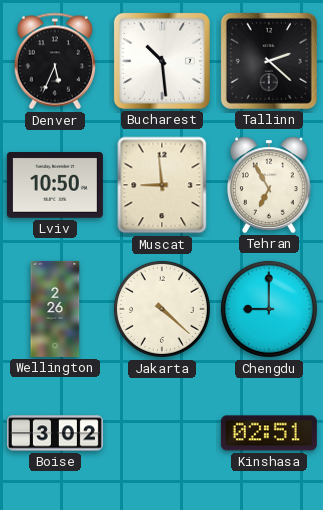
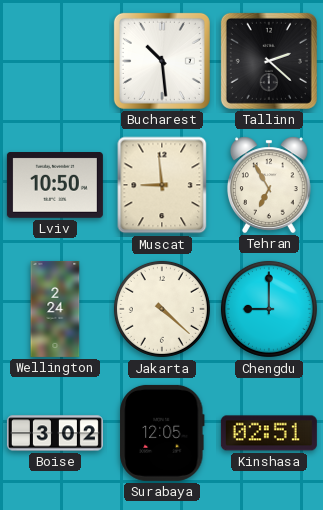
Denver: 5:34 -> none (55, 61)
Wellington: 2:26 -> 2:24 (55, 309)
Surabaya: none -> 12:05 (162, 433)
